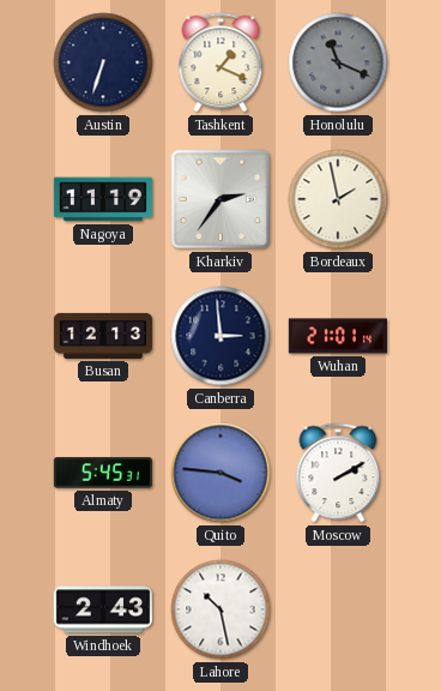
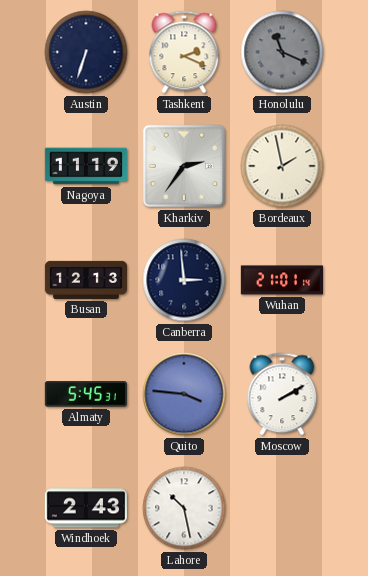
Tashkent: 1:19 -> 2:19 (184, 52)
